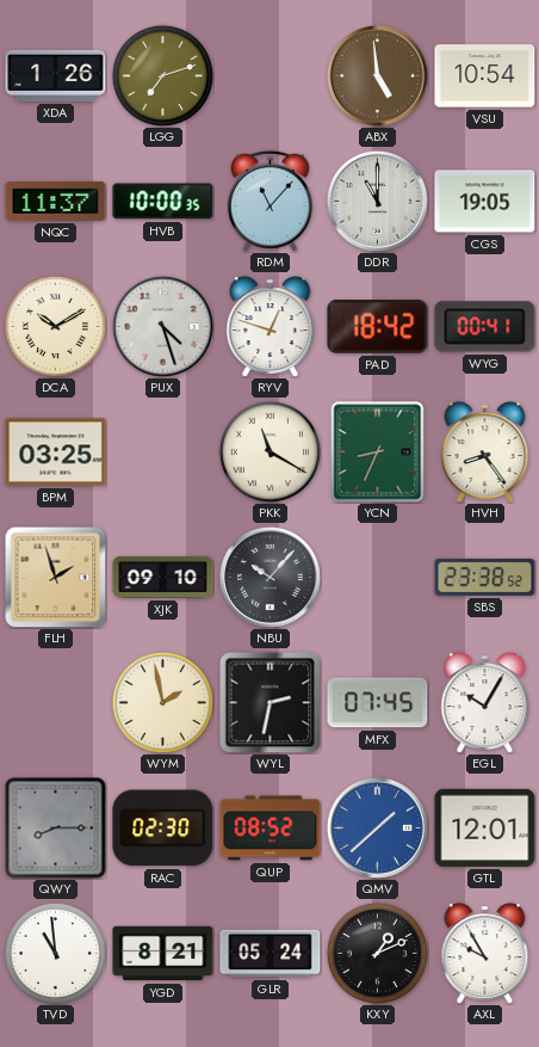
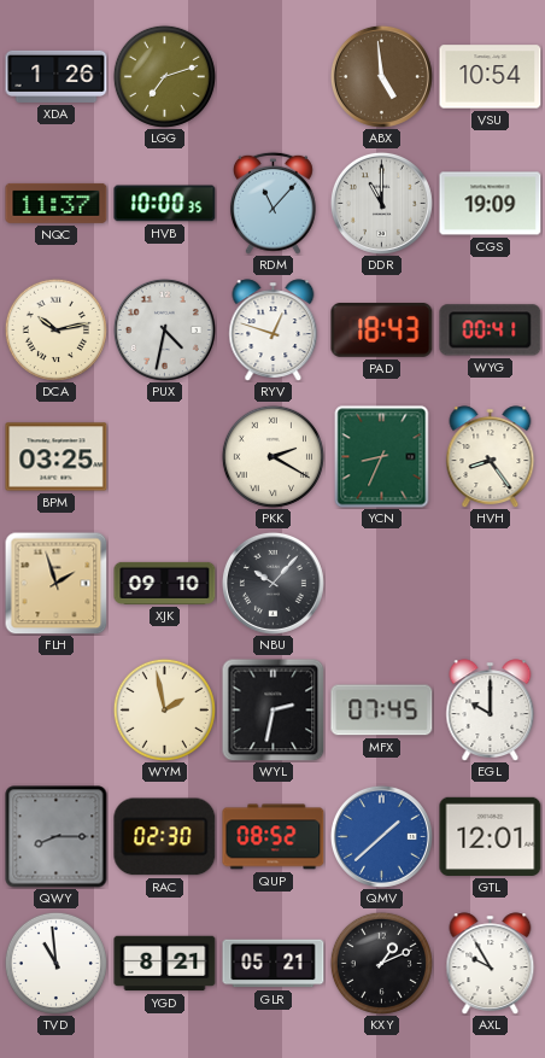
CGS: 19:05 -> 19:09 (491, 204)
DCA: 10:10 -> 10:13 (55, 329)
PUX: 4:27 -> 4:32 (164, 329)
PAD: 18:42 -> 18:43 (382, 331)
PKK: 11:20 -> 2:20 (272, 456)
SBS: 23:38 -> none (485, 577)
EGL: 10:05 -> 10:00 (491, 711)
GLR: 05:24 -> 05:21 (274, 964)
